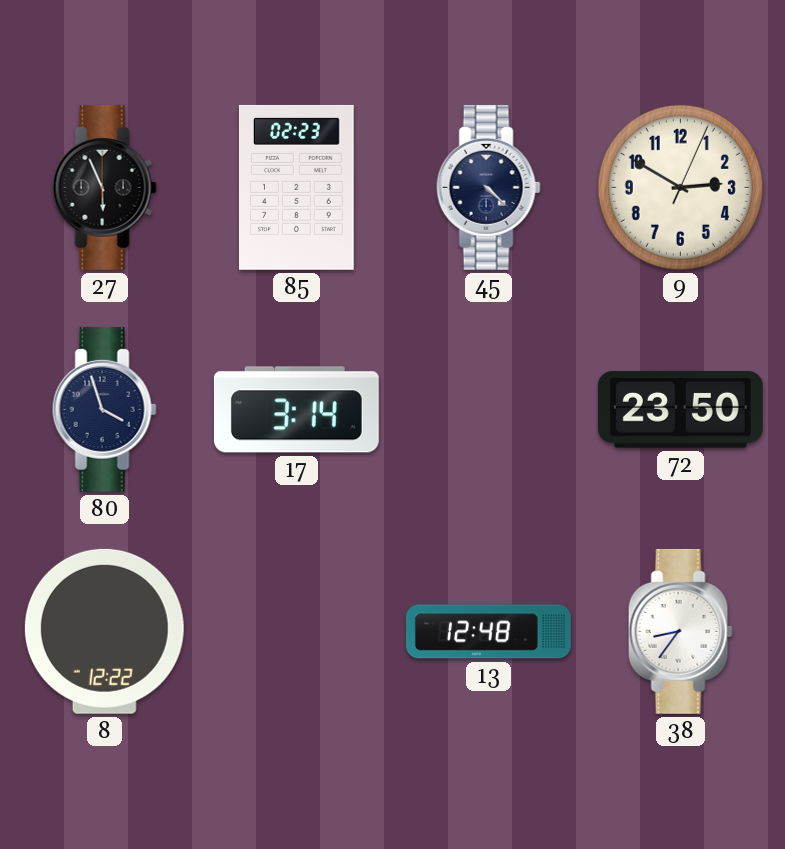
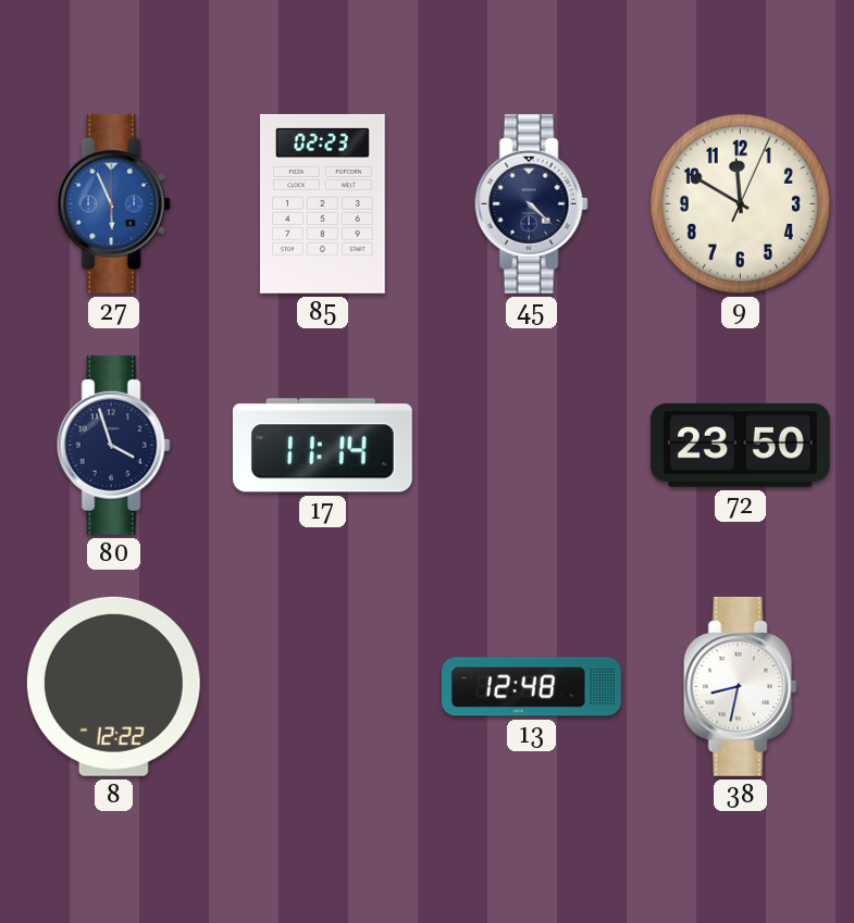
27 dial: black -> blue (113, 203)
9: 2:50 -> 11:50 (740, 203)
17: 3:14 -> 11:14 (322, 446)
38: 8:36 -> 8:32 (740, 686)
